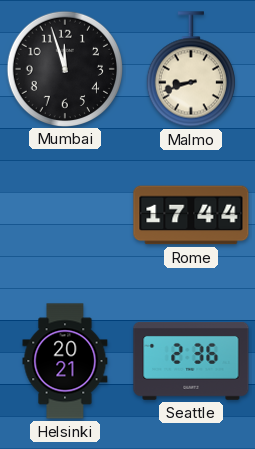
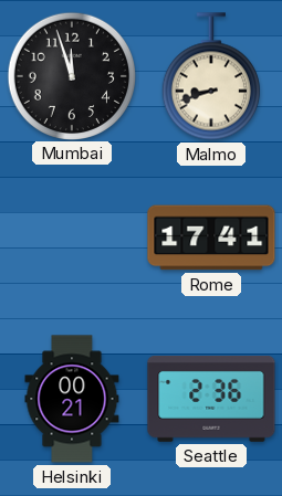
Rome: 17:44 -> 17:41 (211, 238)
Helsinki: 20:21 -> 00:21 (72, 399)
